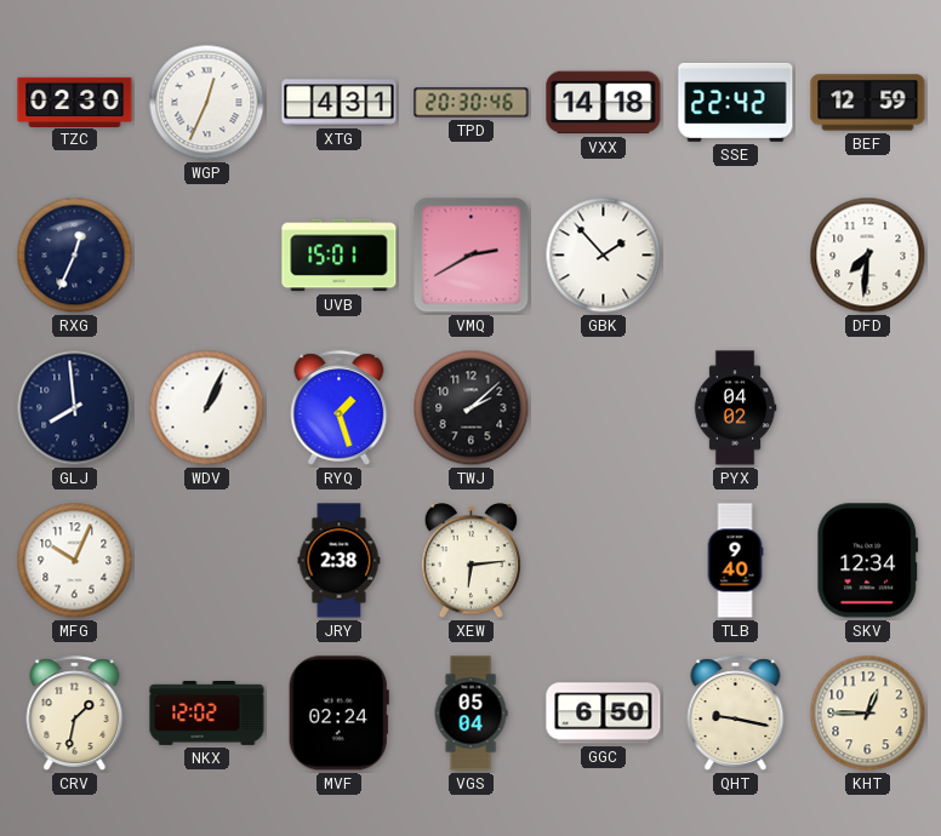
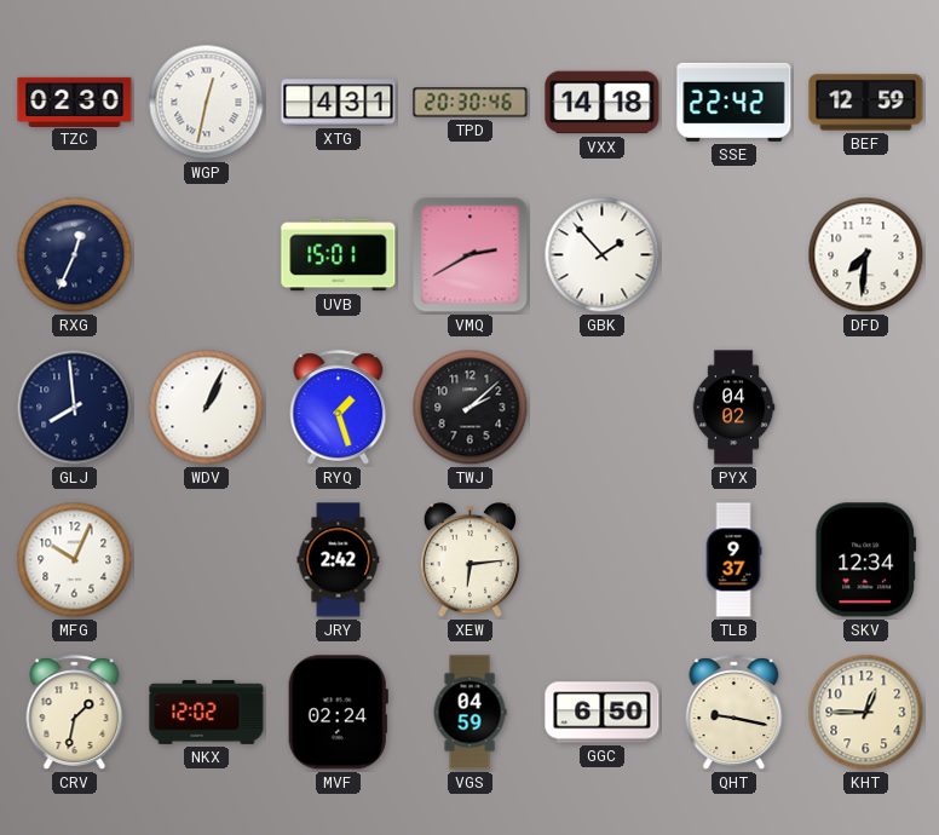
WGP: 12:34 -> 12:32 (207, 103)
JRY: 2:38 -> 2:42 (339, 560)
TLB: 9:40 -> 9:37 (733, 560)
VGS: 05:04 -> 04:59 (469, 713)
